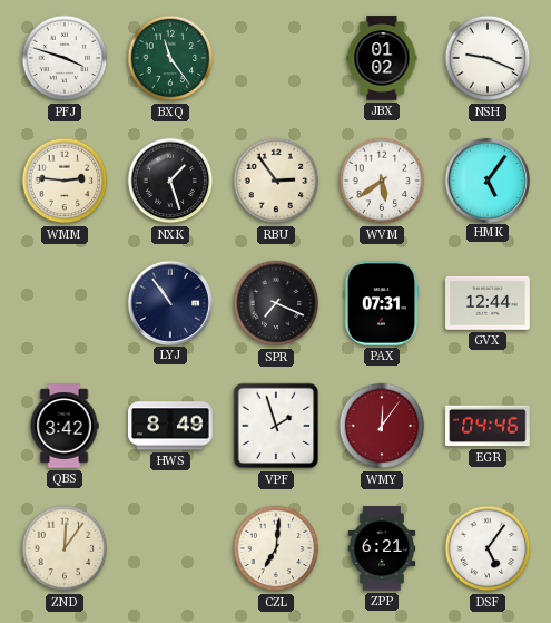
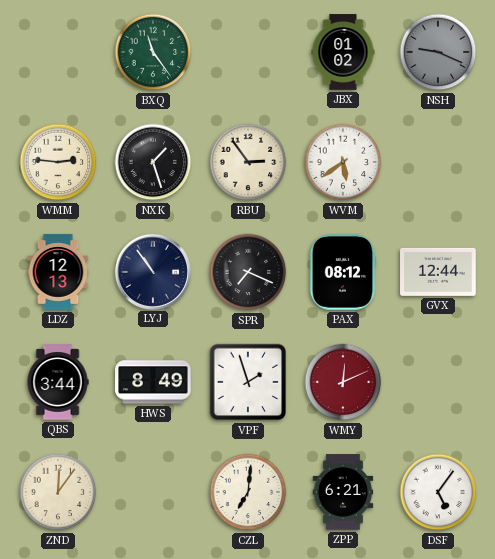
PFJ: 3:48 -> none (65, 58)
NSH dial: white -> grey (438, 52)
HMK: 5:06 -> none (486, 179)
LDZ: none -> 12:13 (58, 272)
PAX: 07:31 -> 08:12 (343, 272)
QBS: 3:42 -> 3:44 (58, 382)
WMY: 12:06 -> 12:11 (343, 382)
EGR: 04:46 -> none (488, 426)
